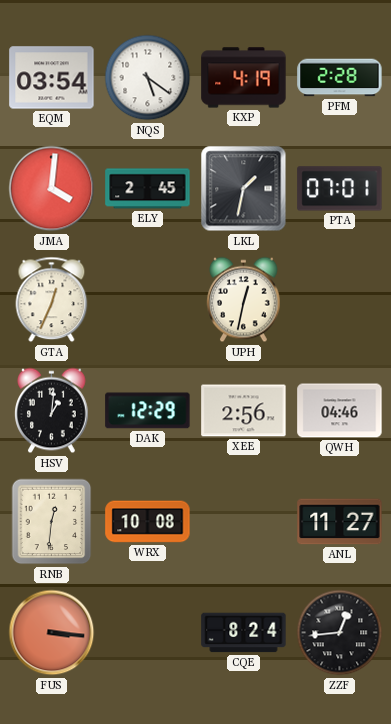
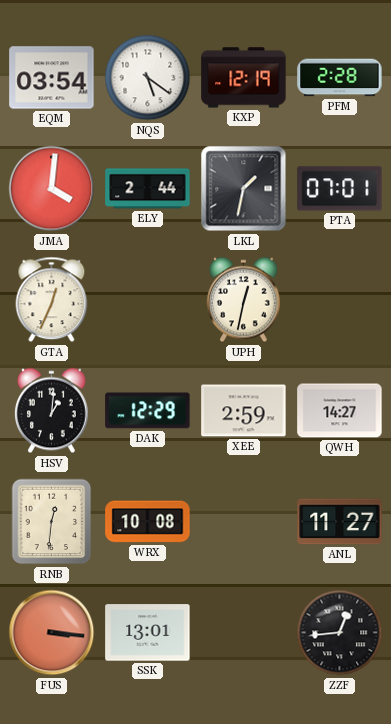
KXP: 4:19 -> 12:19 (244, 78)
ELY: 2:45 -> 2:44 (148, 189)
XEE: 2:56 -> 2:59 (244, 411)
QWH: 04:46 -> 14:27 (340, 411)
SSK: none -> 13:01 (148, 633)
CQE: 8:24 -> none (244, 633)
